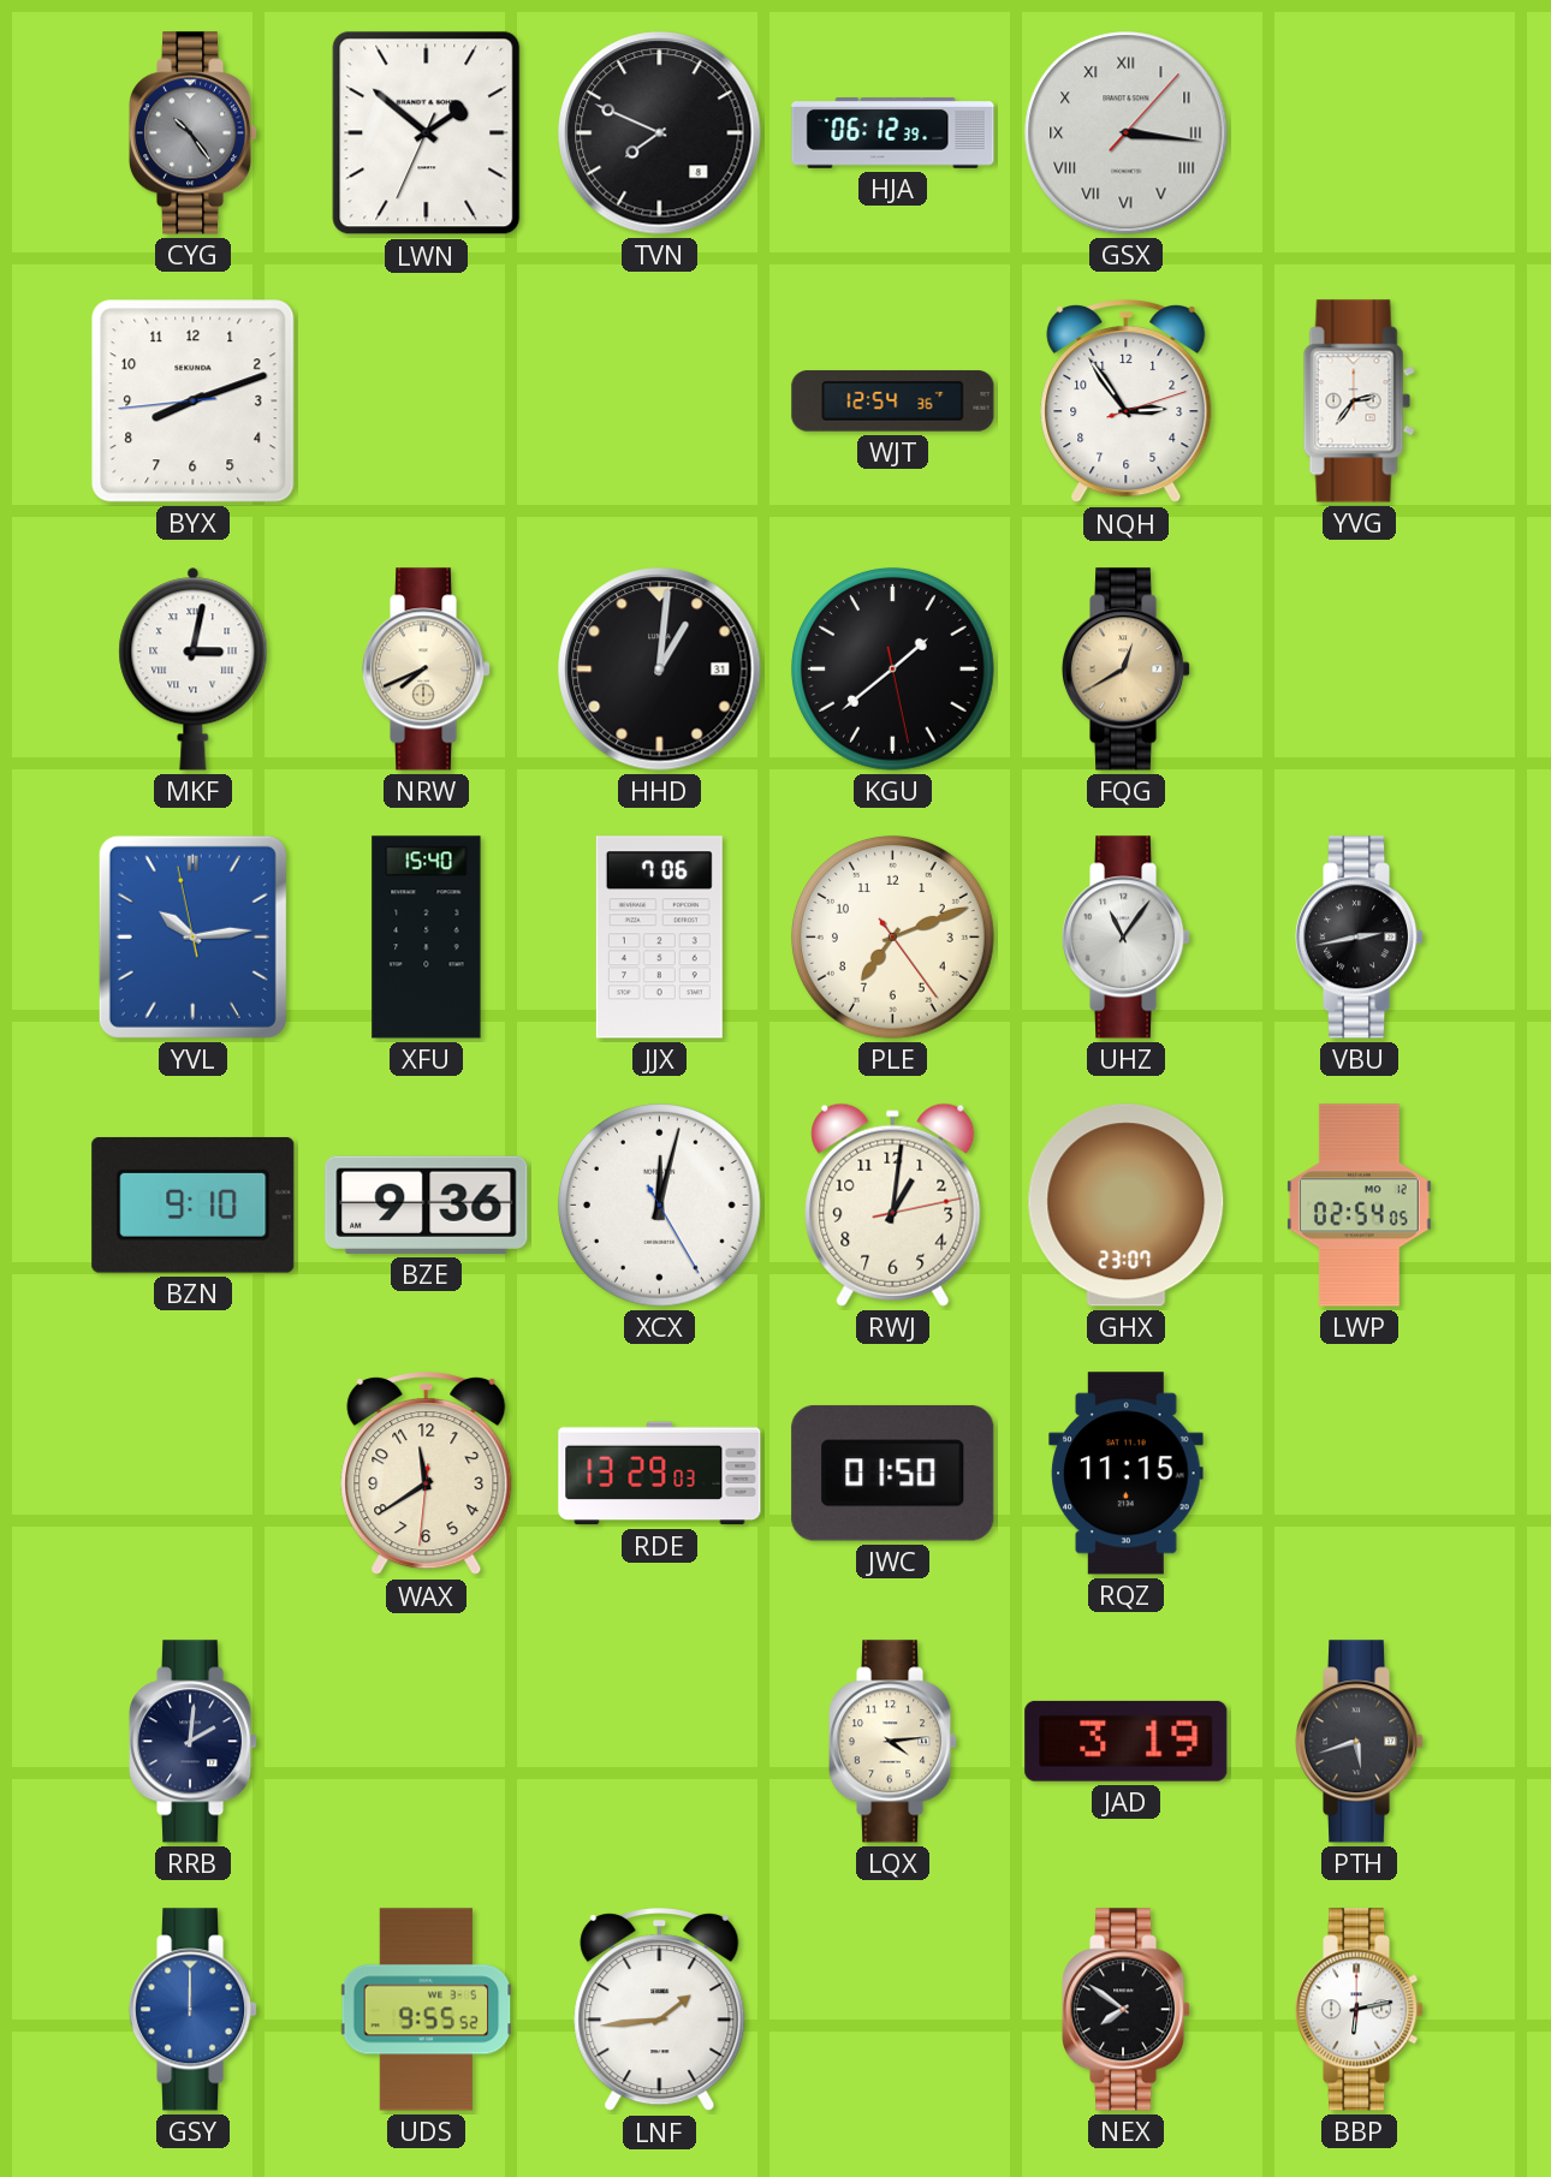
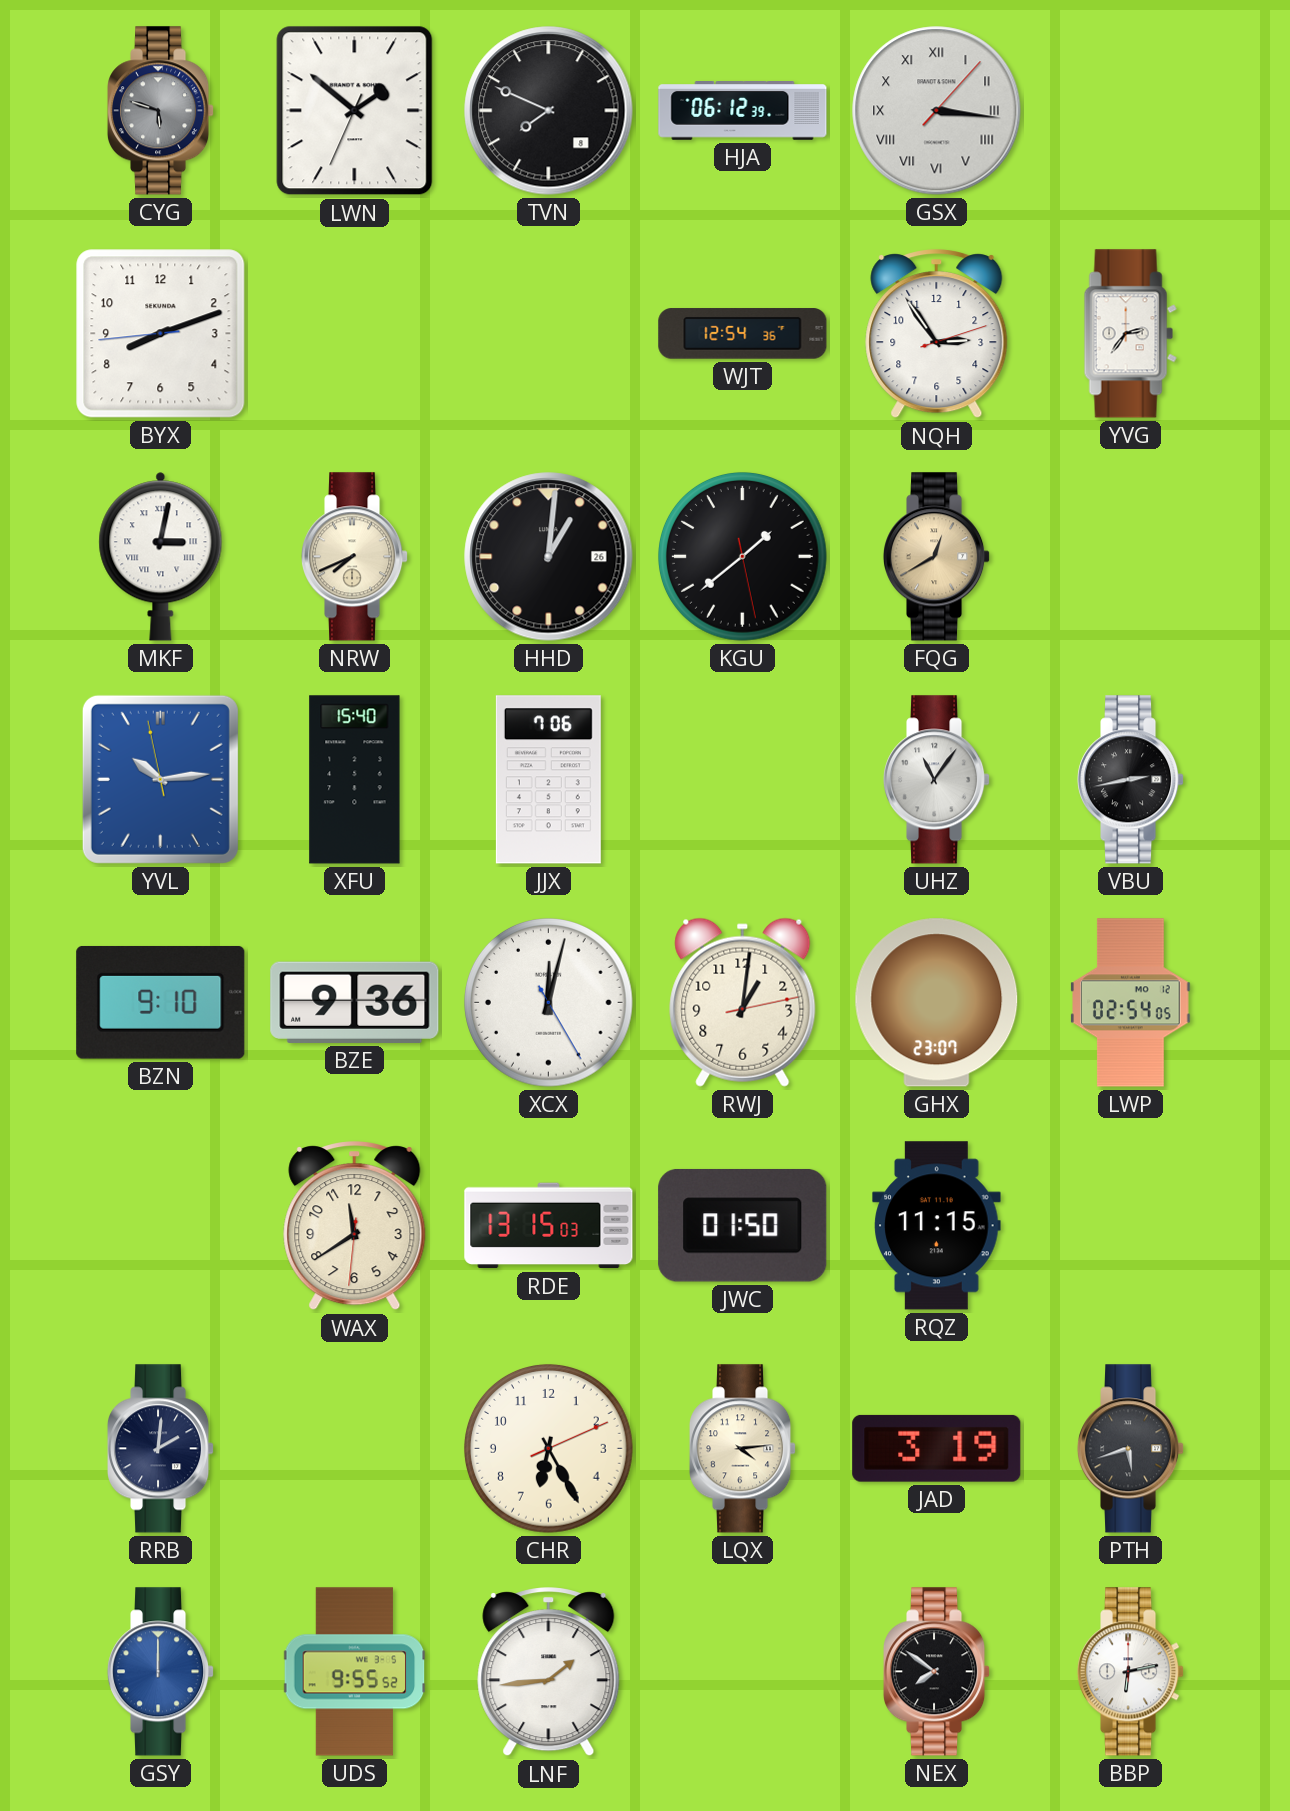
CYG: 10:24 -> 5:48 (161, 111)
HHD date: 31 -> 26 (549, 557)
PLE: 7:11 -> none (893, 938)
RDE: 13:29 -> 13:15 (549, 1226)
CHR: none -> 6:25 (549, 1449)
